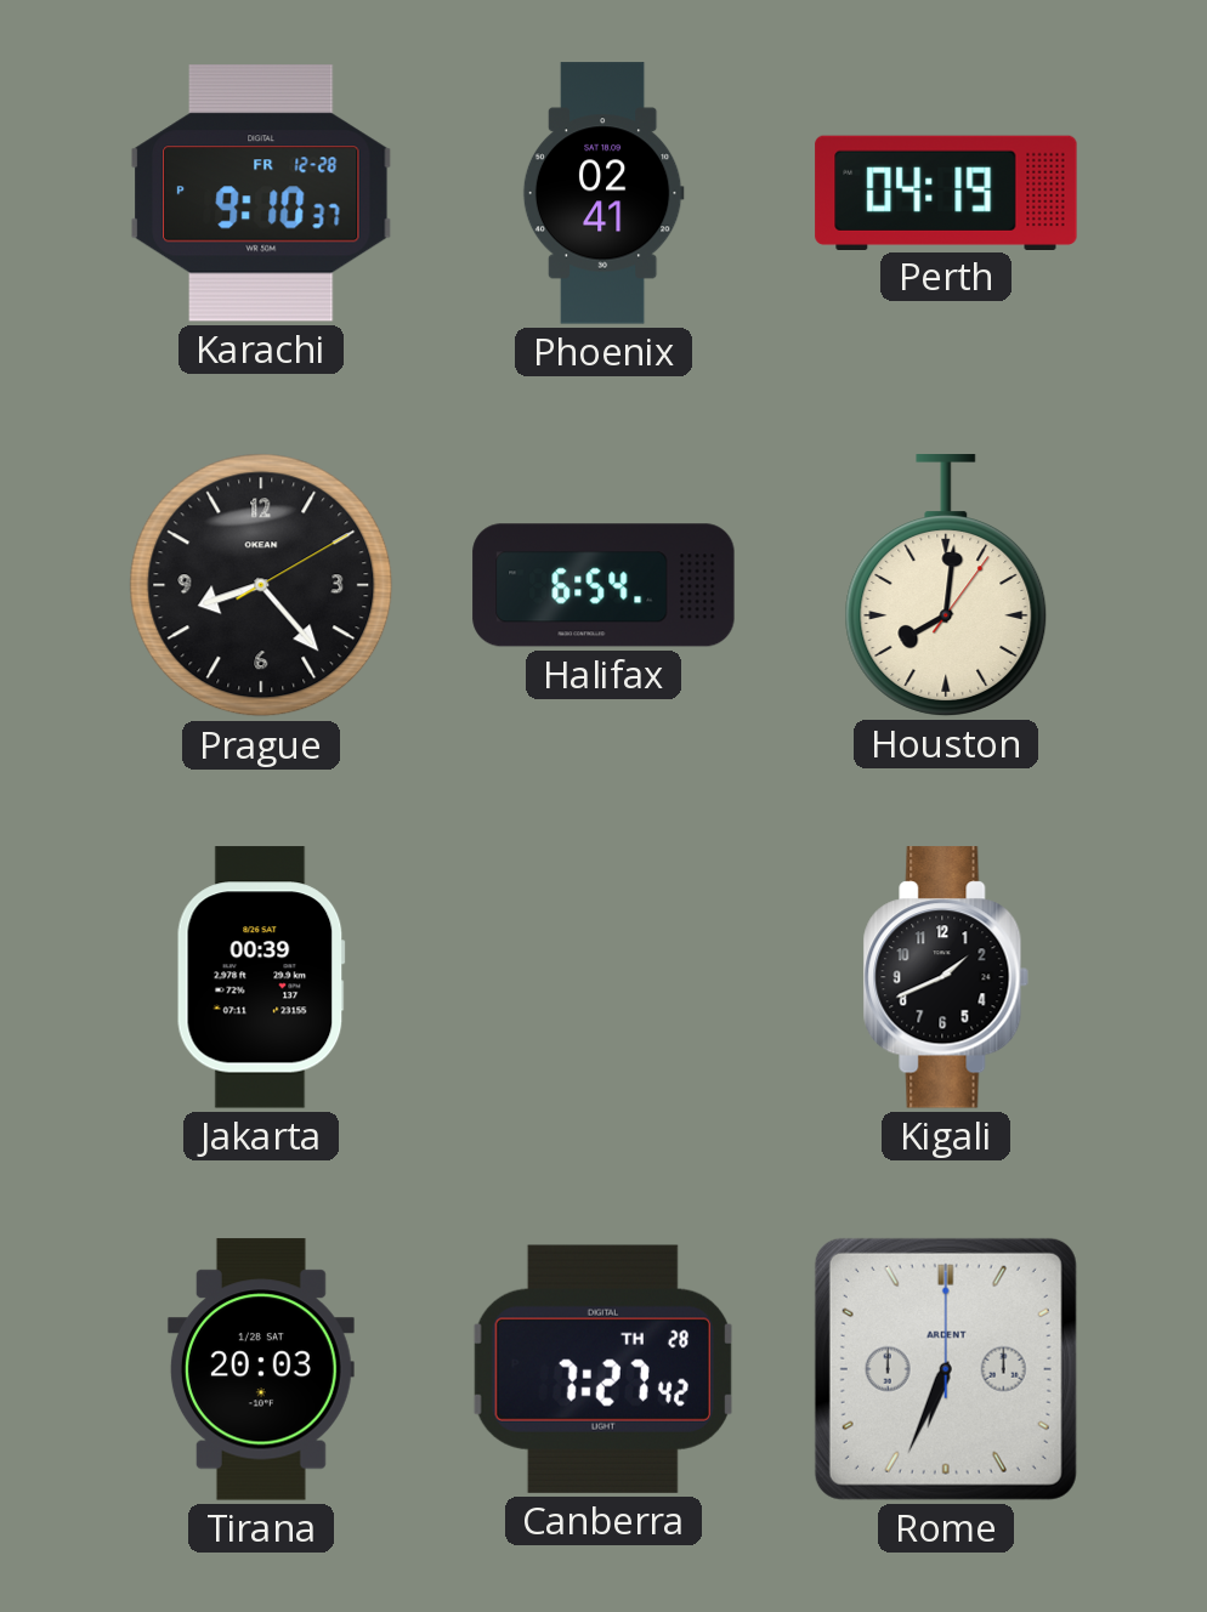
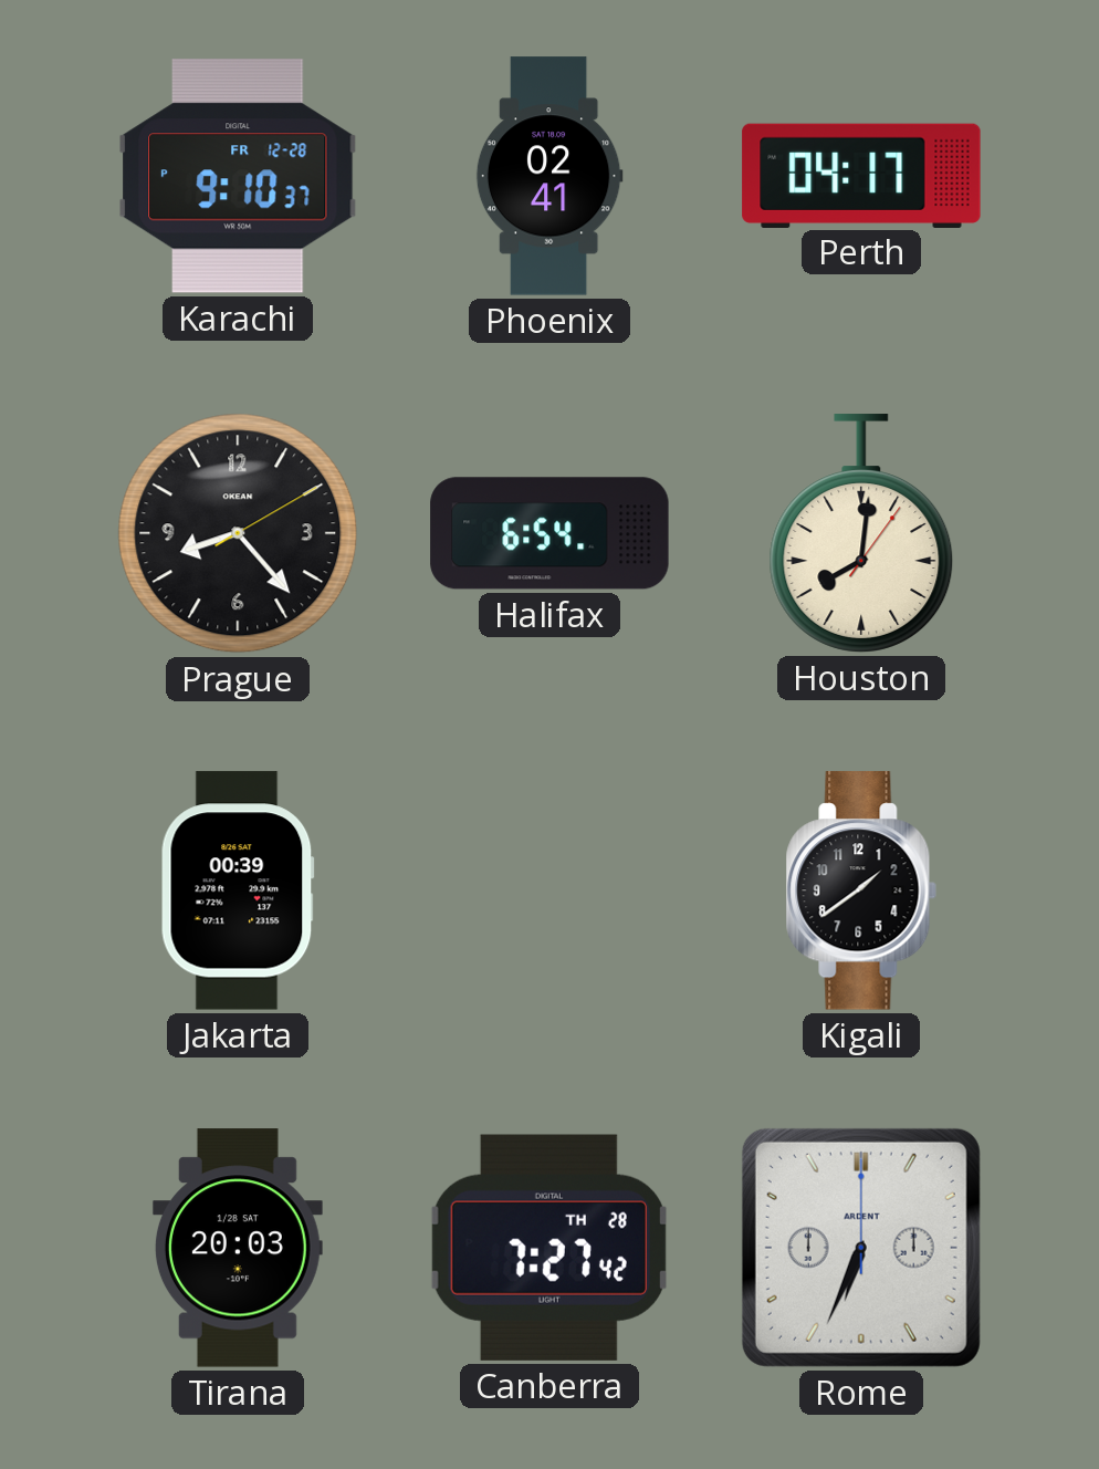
Perth: 04:19 -> 04:17 (861, 175)
Kigali: 1:41 -> 1:39 (861, 890)
